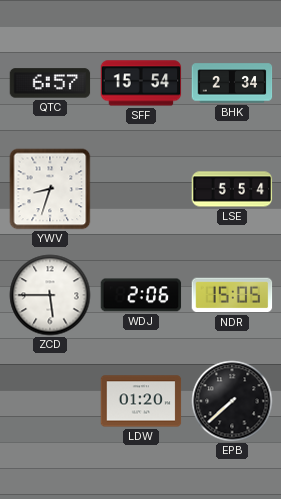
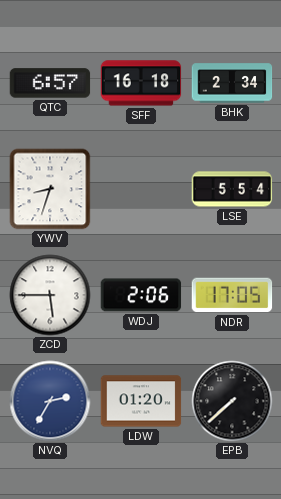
SFF: 15:54 -> 16:18 (141, 83)
NDR: 15:05 -> 17:05 (232, 295)
NVQ: none -> 2:35 (50, 401)
